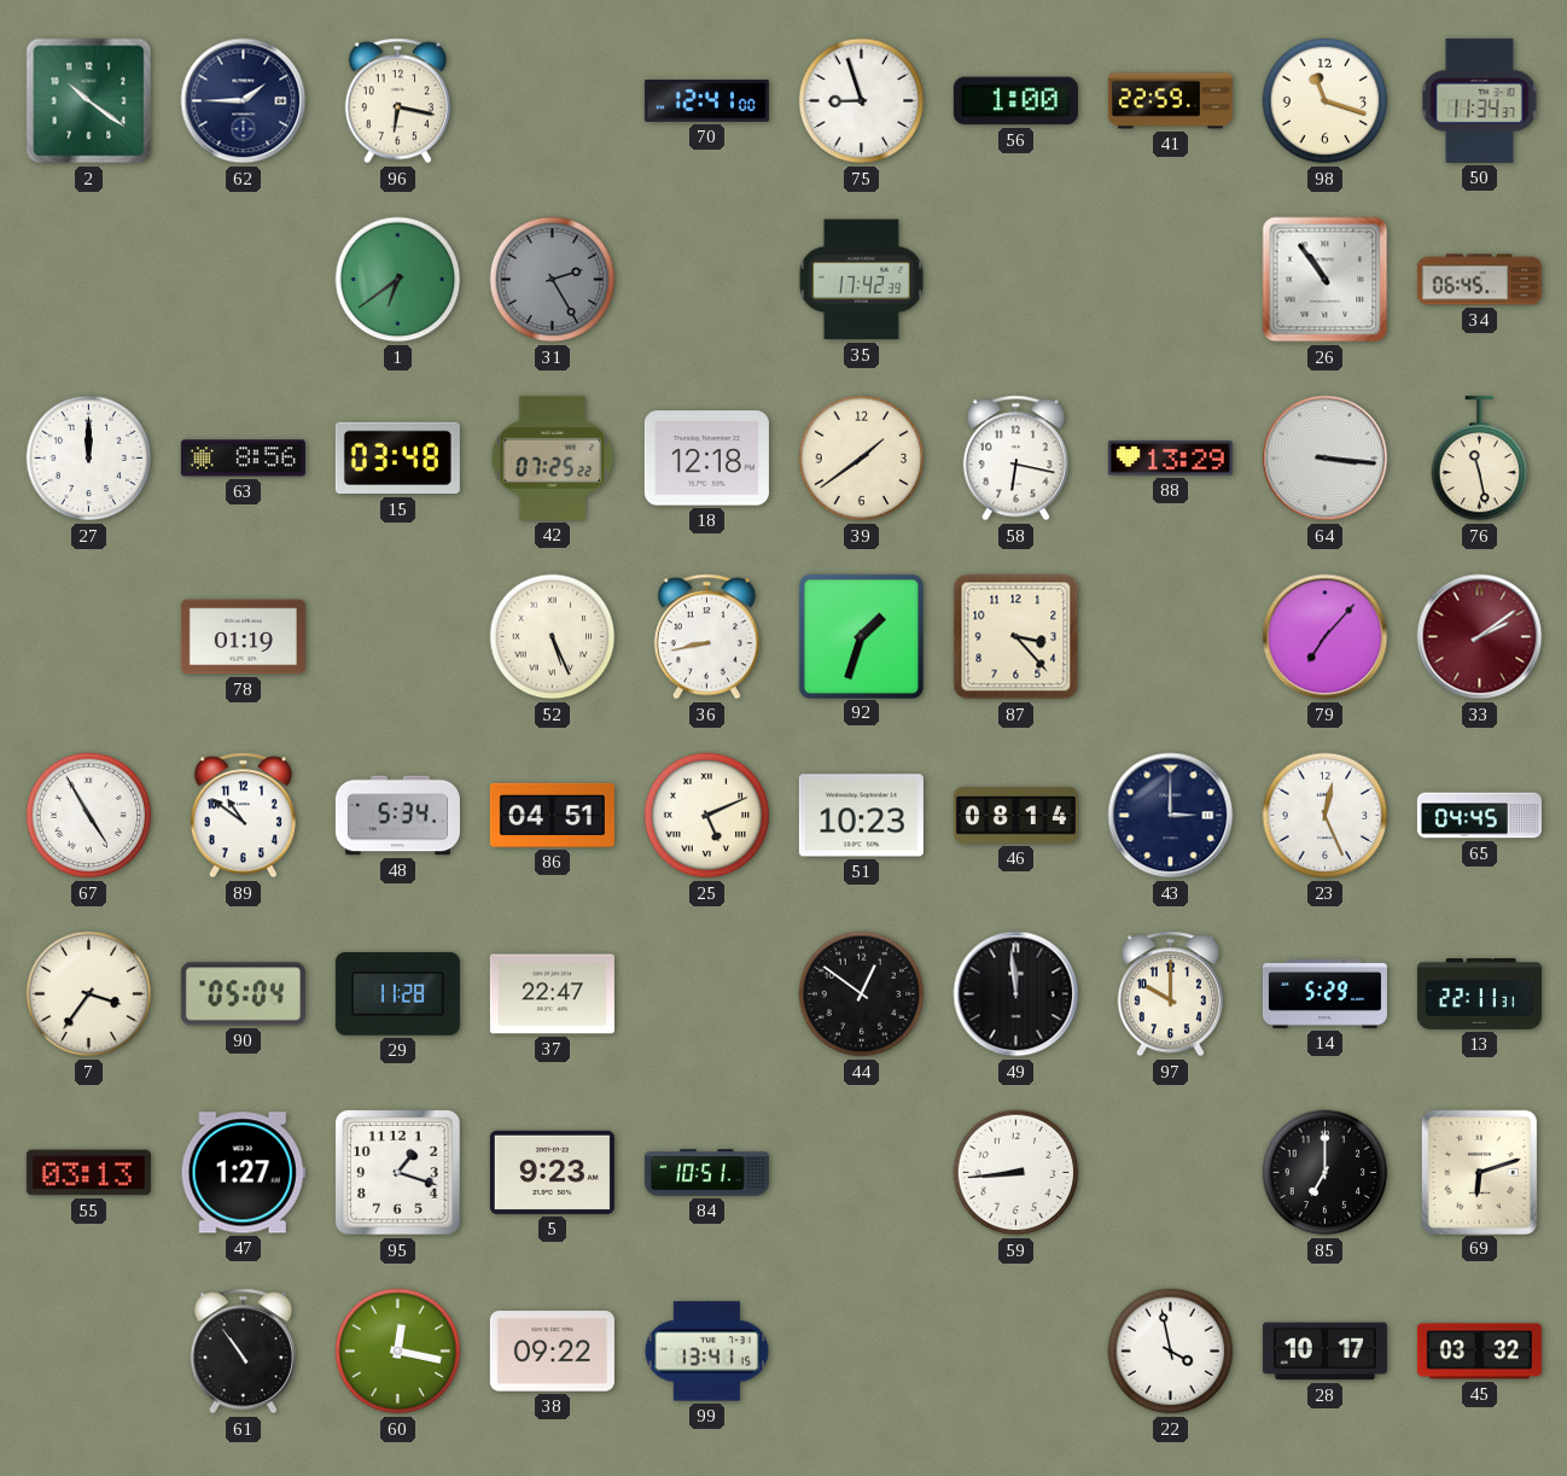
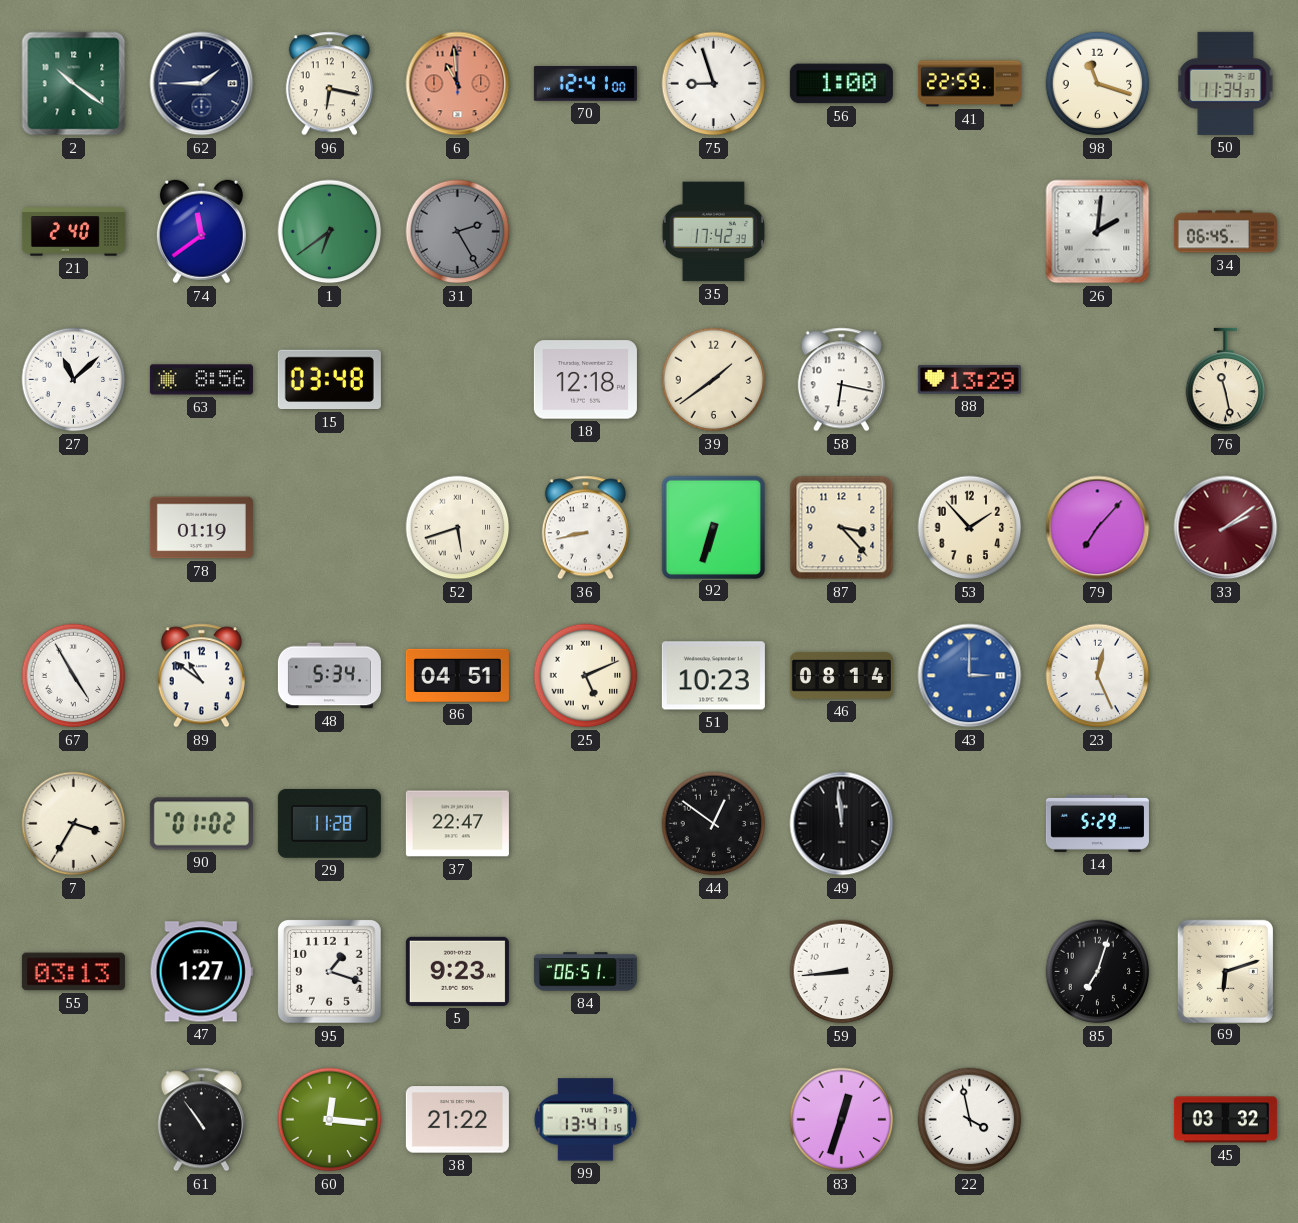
6: none -> 10:59 (458, 84)
21: none -> 2:40 (73, 232)
74: none -> 11:39 (201, 232)
26: 10:54 -> 2:01 (1098, 232)
27: 12:00 -> 11:08 (74, 380)
42: 07:25 -> none (553, 457)
64: 3:16 -> none (1326, 459)
52: 5:26 -> 5:42 (458, 528)
92: 1:33 -> 6:33 (713, 527)
53: none -> 1:53 (970, 528)
43 dial: navy -> blue (970, 676)
65: 04:45 -> none (1479, 816)
7: 3:36 -> 3:35 (74, 824)
90: 05:04 -> 01:02 (201, 824)
97: 10:00 -> none (1170, 994)
13: 22:11 -> none (1479, 994)
84: 10:51 -> 06:51 (585, 972)
85: 7:00 -> 7:03 (1098, 972)
60: 12:17 -> 12:16 (330, 1120)
38: 09:22 -> 21:22 (457, 1120)
83: none -> 12:33 (842, 1120)
28: 10:17 -> none (1324, 1352)
